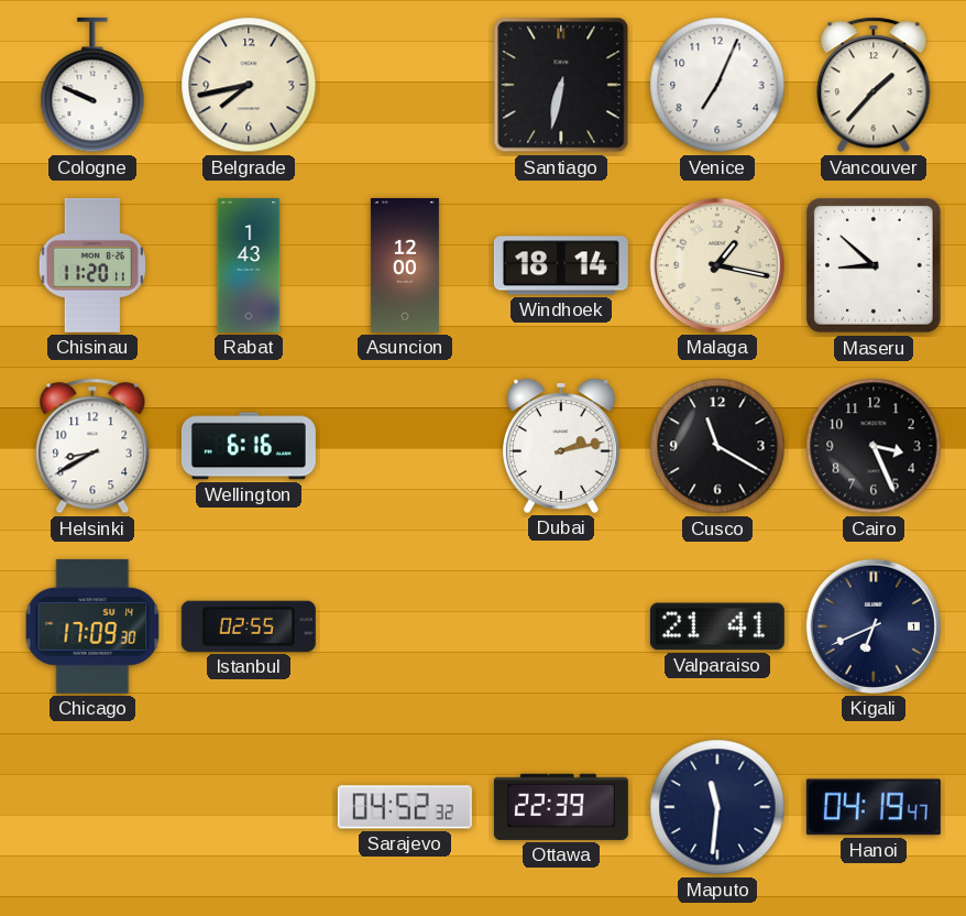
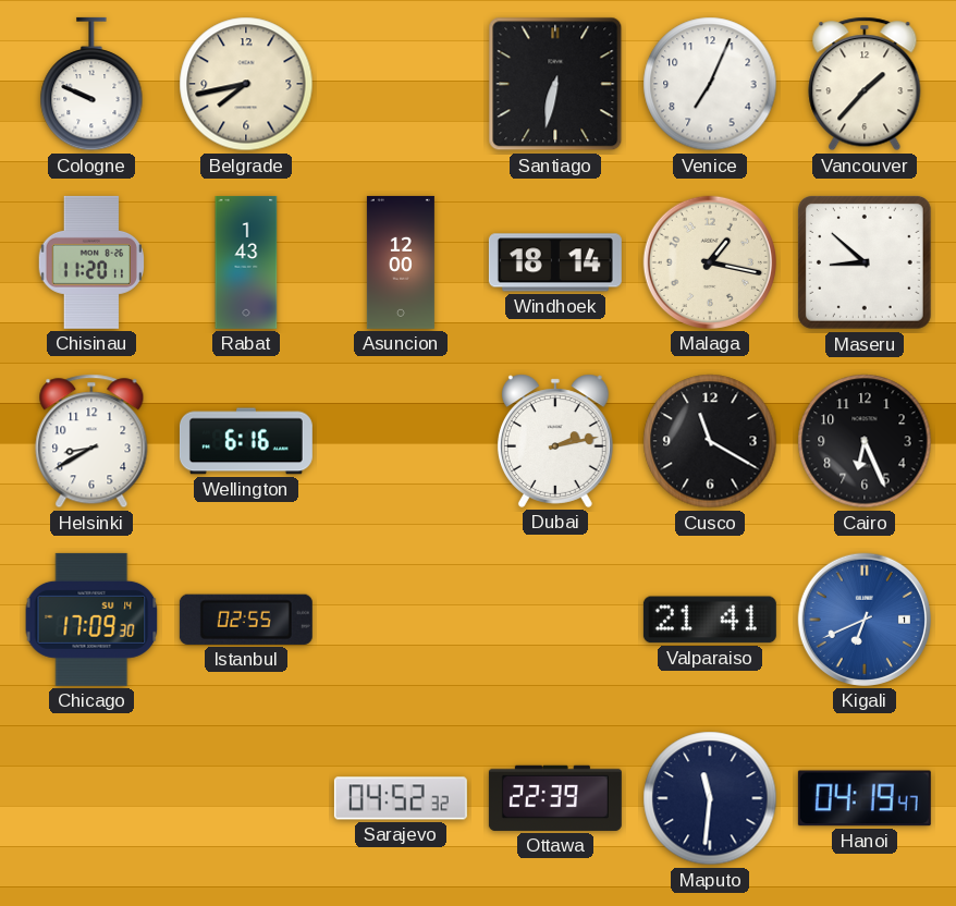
Cairo: 3:26 -> 6:26 (865, 441)
Kigali dial: navy -> blue (865, 620)
